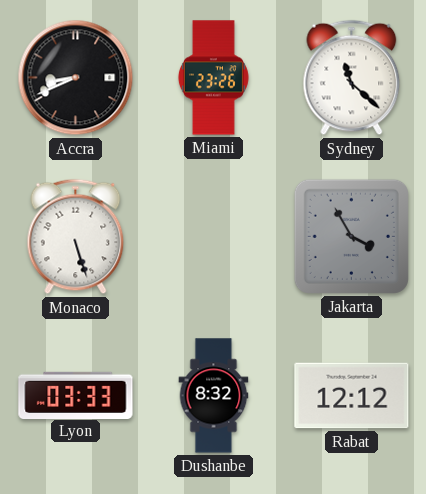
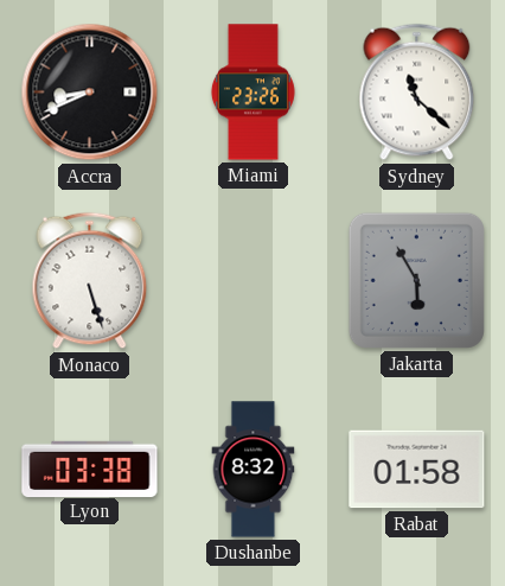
Jakarta: 3:55 -> 5:55 (416, 280)
Lyon: 03:33 -> 03:38 (90, 469)
Rabat: 12:12 -> 01:58 (417, 470)
